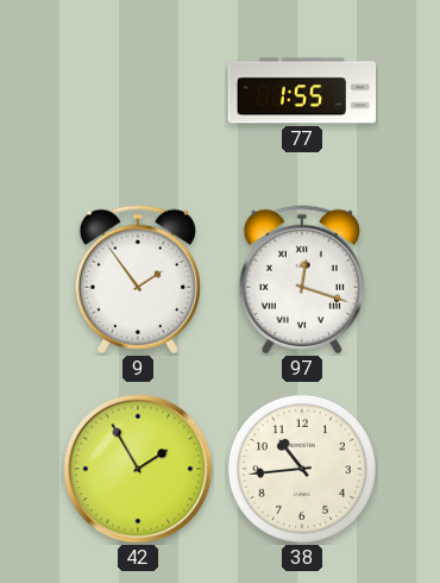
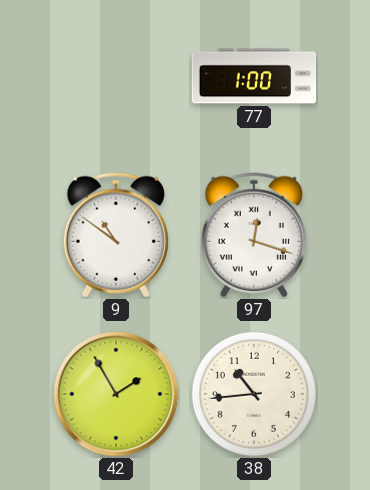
77: 1:55 -> 1:00 (254, 76)
9: 1:54 -> 10:51 (116, 235)
